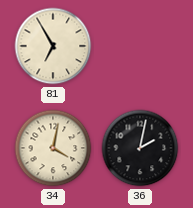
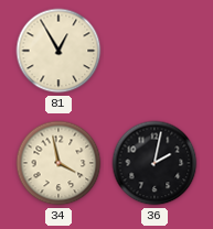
81: 6:55 -> 12:55 (58, 51)
34: 4:02 -> 3:58 (58, 163)
